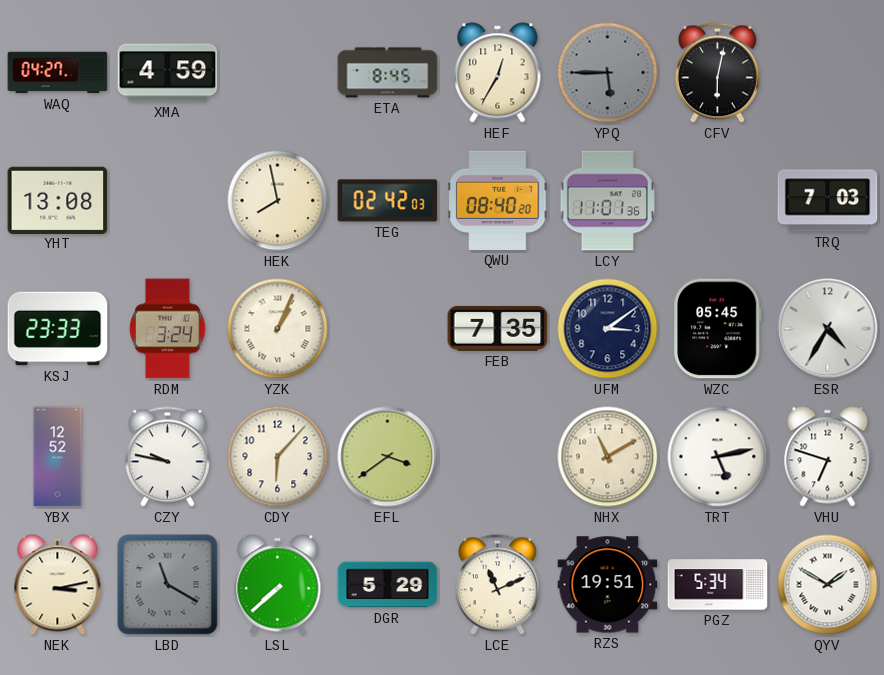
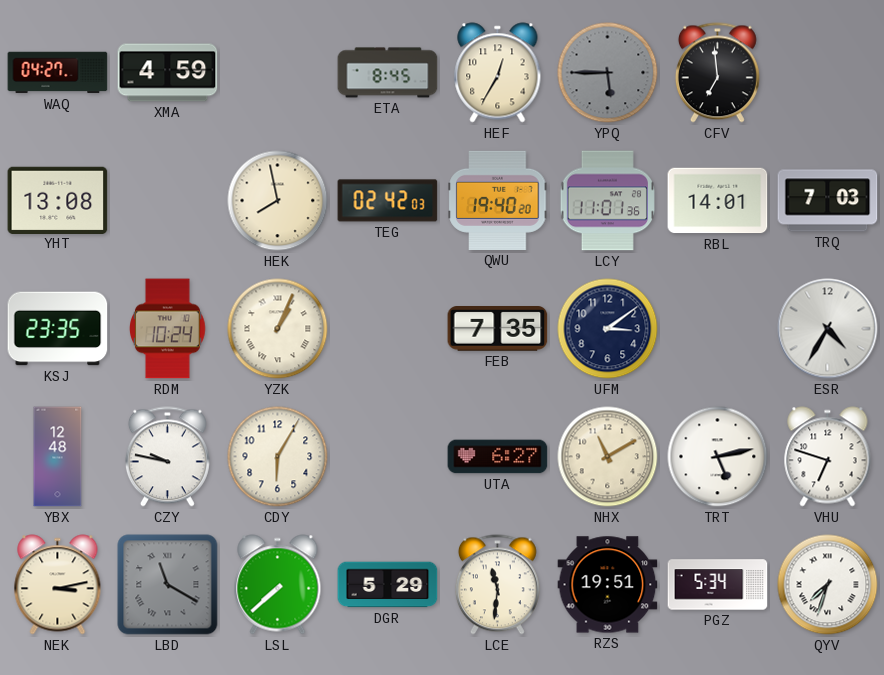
CFV: 6:02 -> 6:59 (717, 73)
QWU: 08:40 -> 19:40 (498, 200)
RBL: none -> 14:01 (718, 201)
KSJ: 23:33 -> 23:35 (58, 329)
RDM: 3:24 -> 10:24 (168, 329)
WZC: 05:45 -> none (718, 329)
YBX: 12:52 -> 12:48 (58, 457)
CDY: 6:07 -> 6:05 (278, 457)
EFL: 3:39 -> none (388, 457)
UTA: none -> 6:27 (498, 457)
LCE: 11:11 -> 11:31 (497, 585)
QYV: 1:50 -> 7:33 (828, 585)
